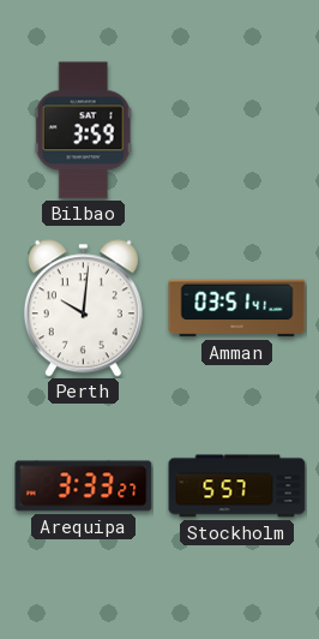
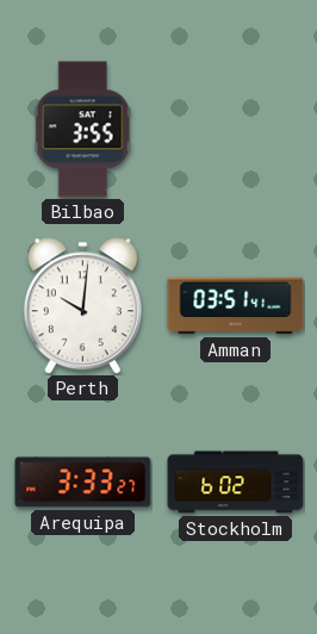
Bilbao: 3:59 -> 3:55 (82, 130)
Stockholm: 5:57 -> 6:02 (236, 483)
